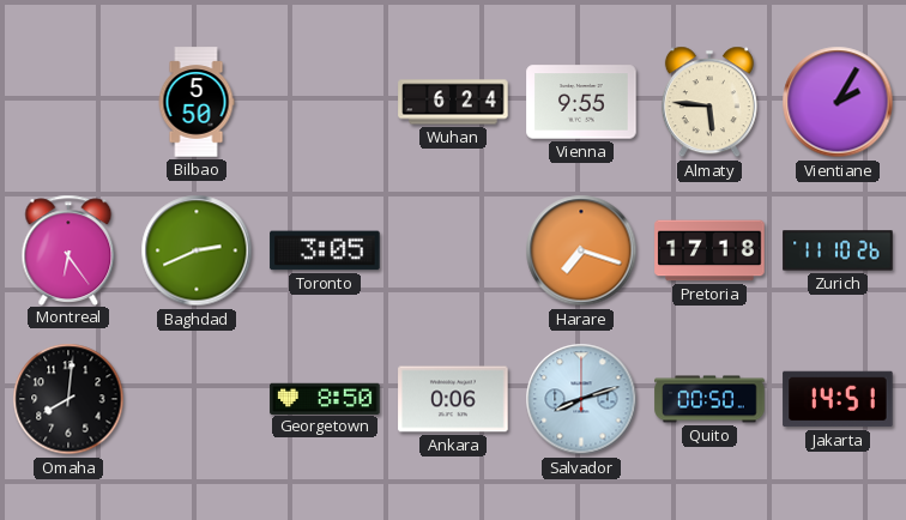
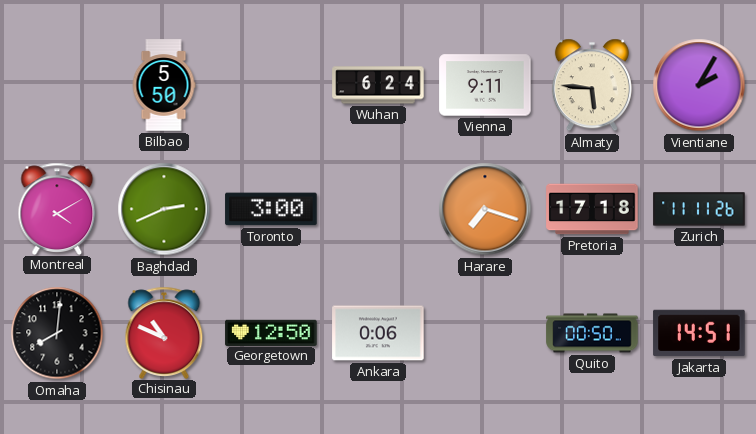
Vienna: 9:55 -> 9:11 (485, 85)
Montreal: 6:24 -> 4:10 (57, 208)
Toronto: 3:05 -> 3:00 (271, 209)
Zurich: 11:10 -> 11:11 (699, 209)
Chisinau: none -> 10:49 (164, 332)
Georgetown: 8:50 -> 12:50 (271, 332)
Salvador: 8:12 -> none (581, 399)
